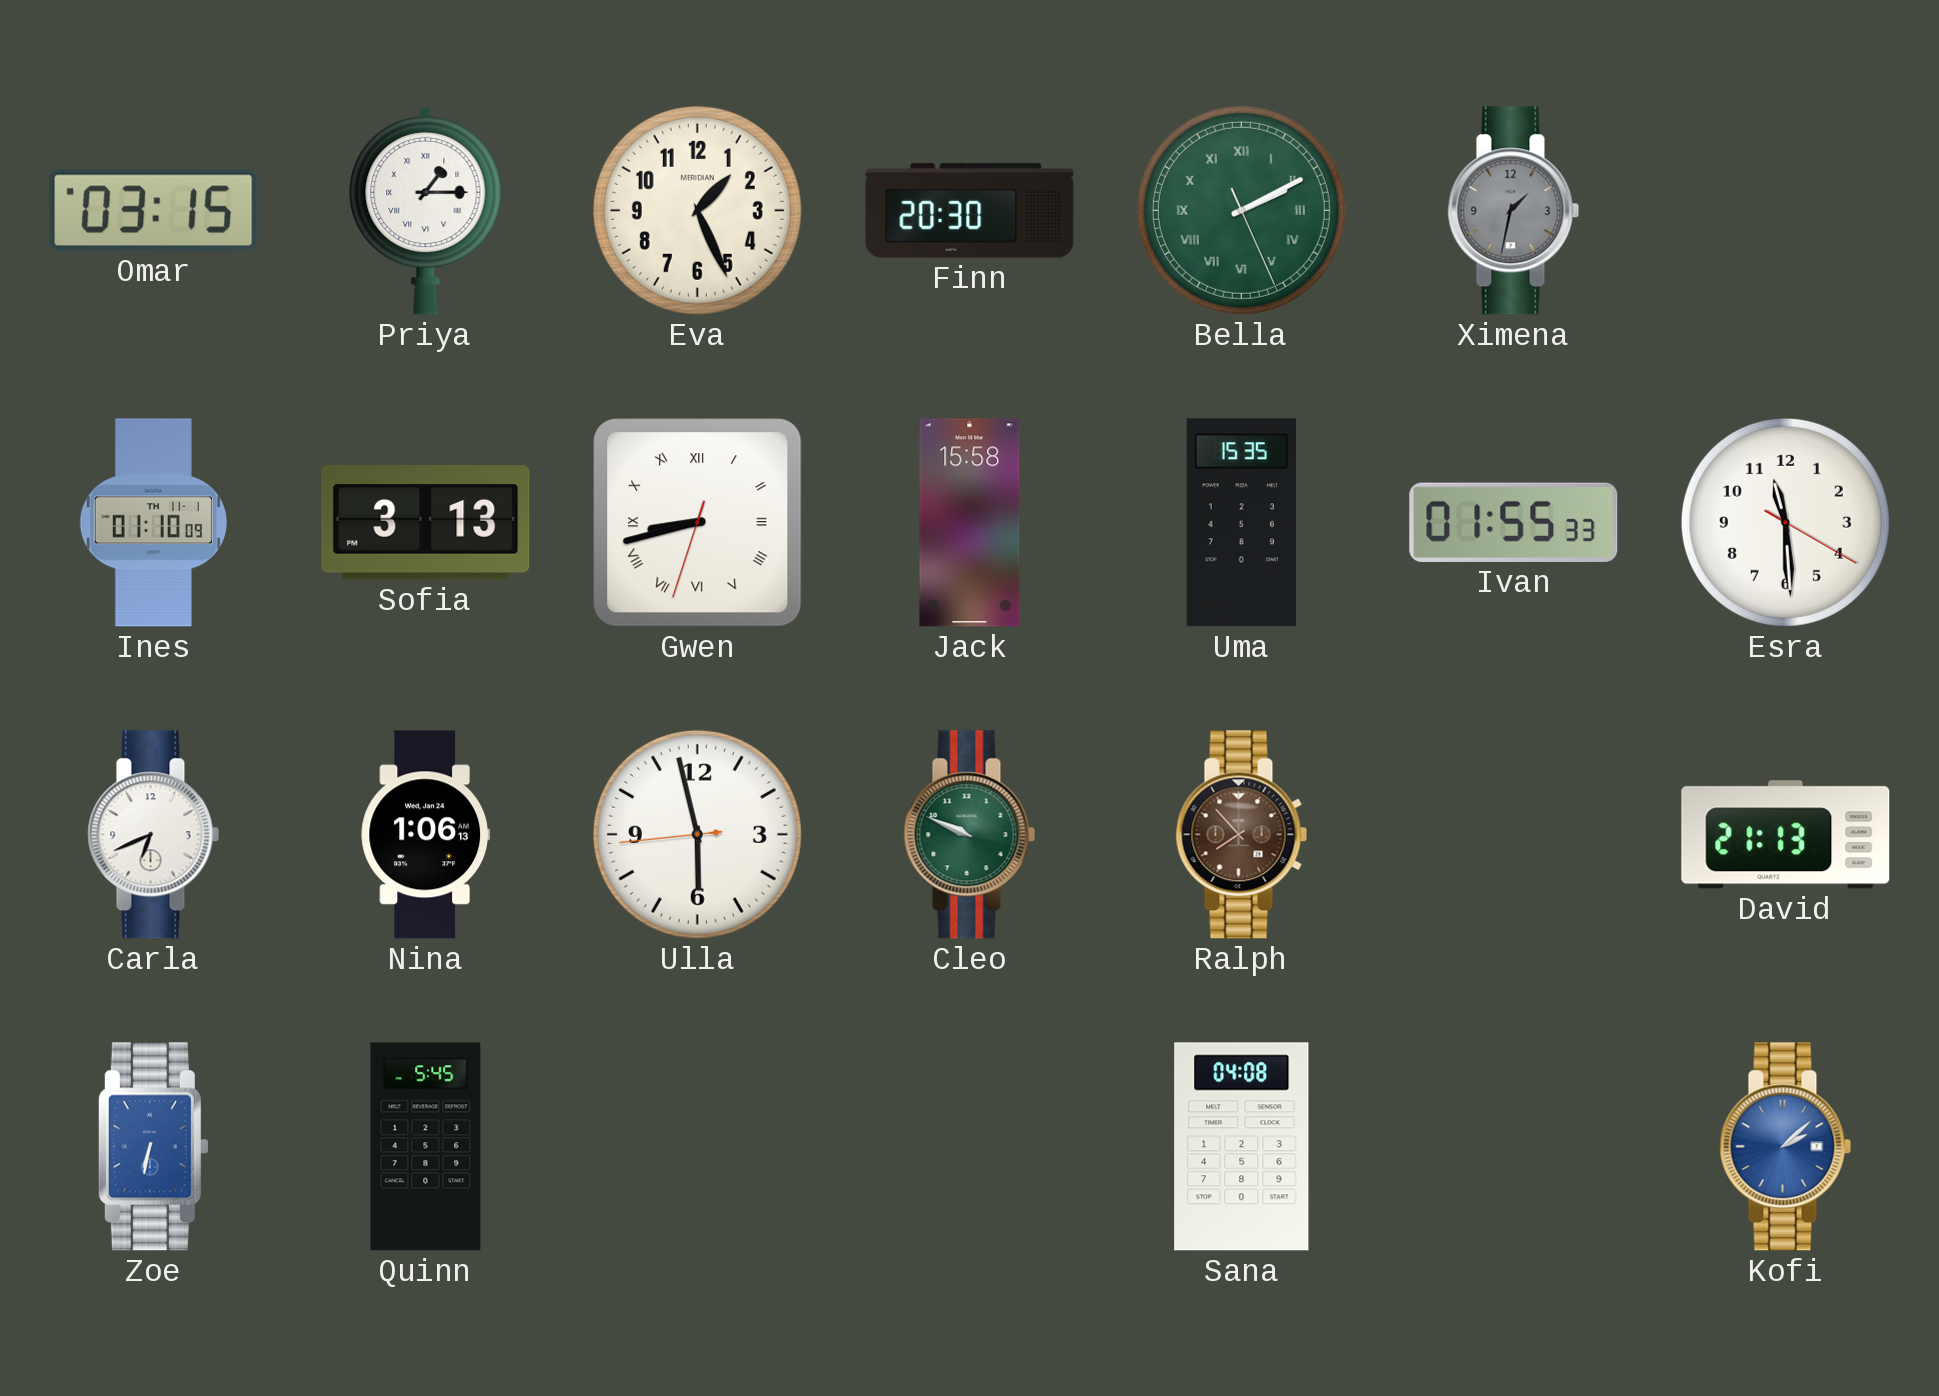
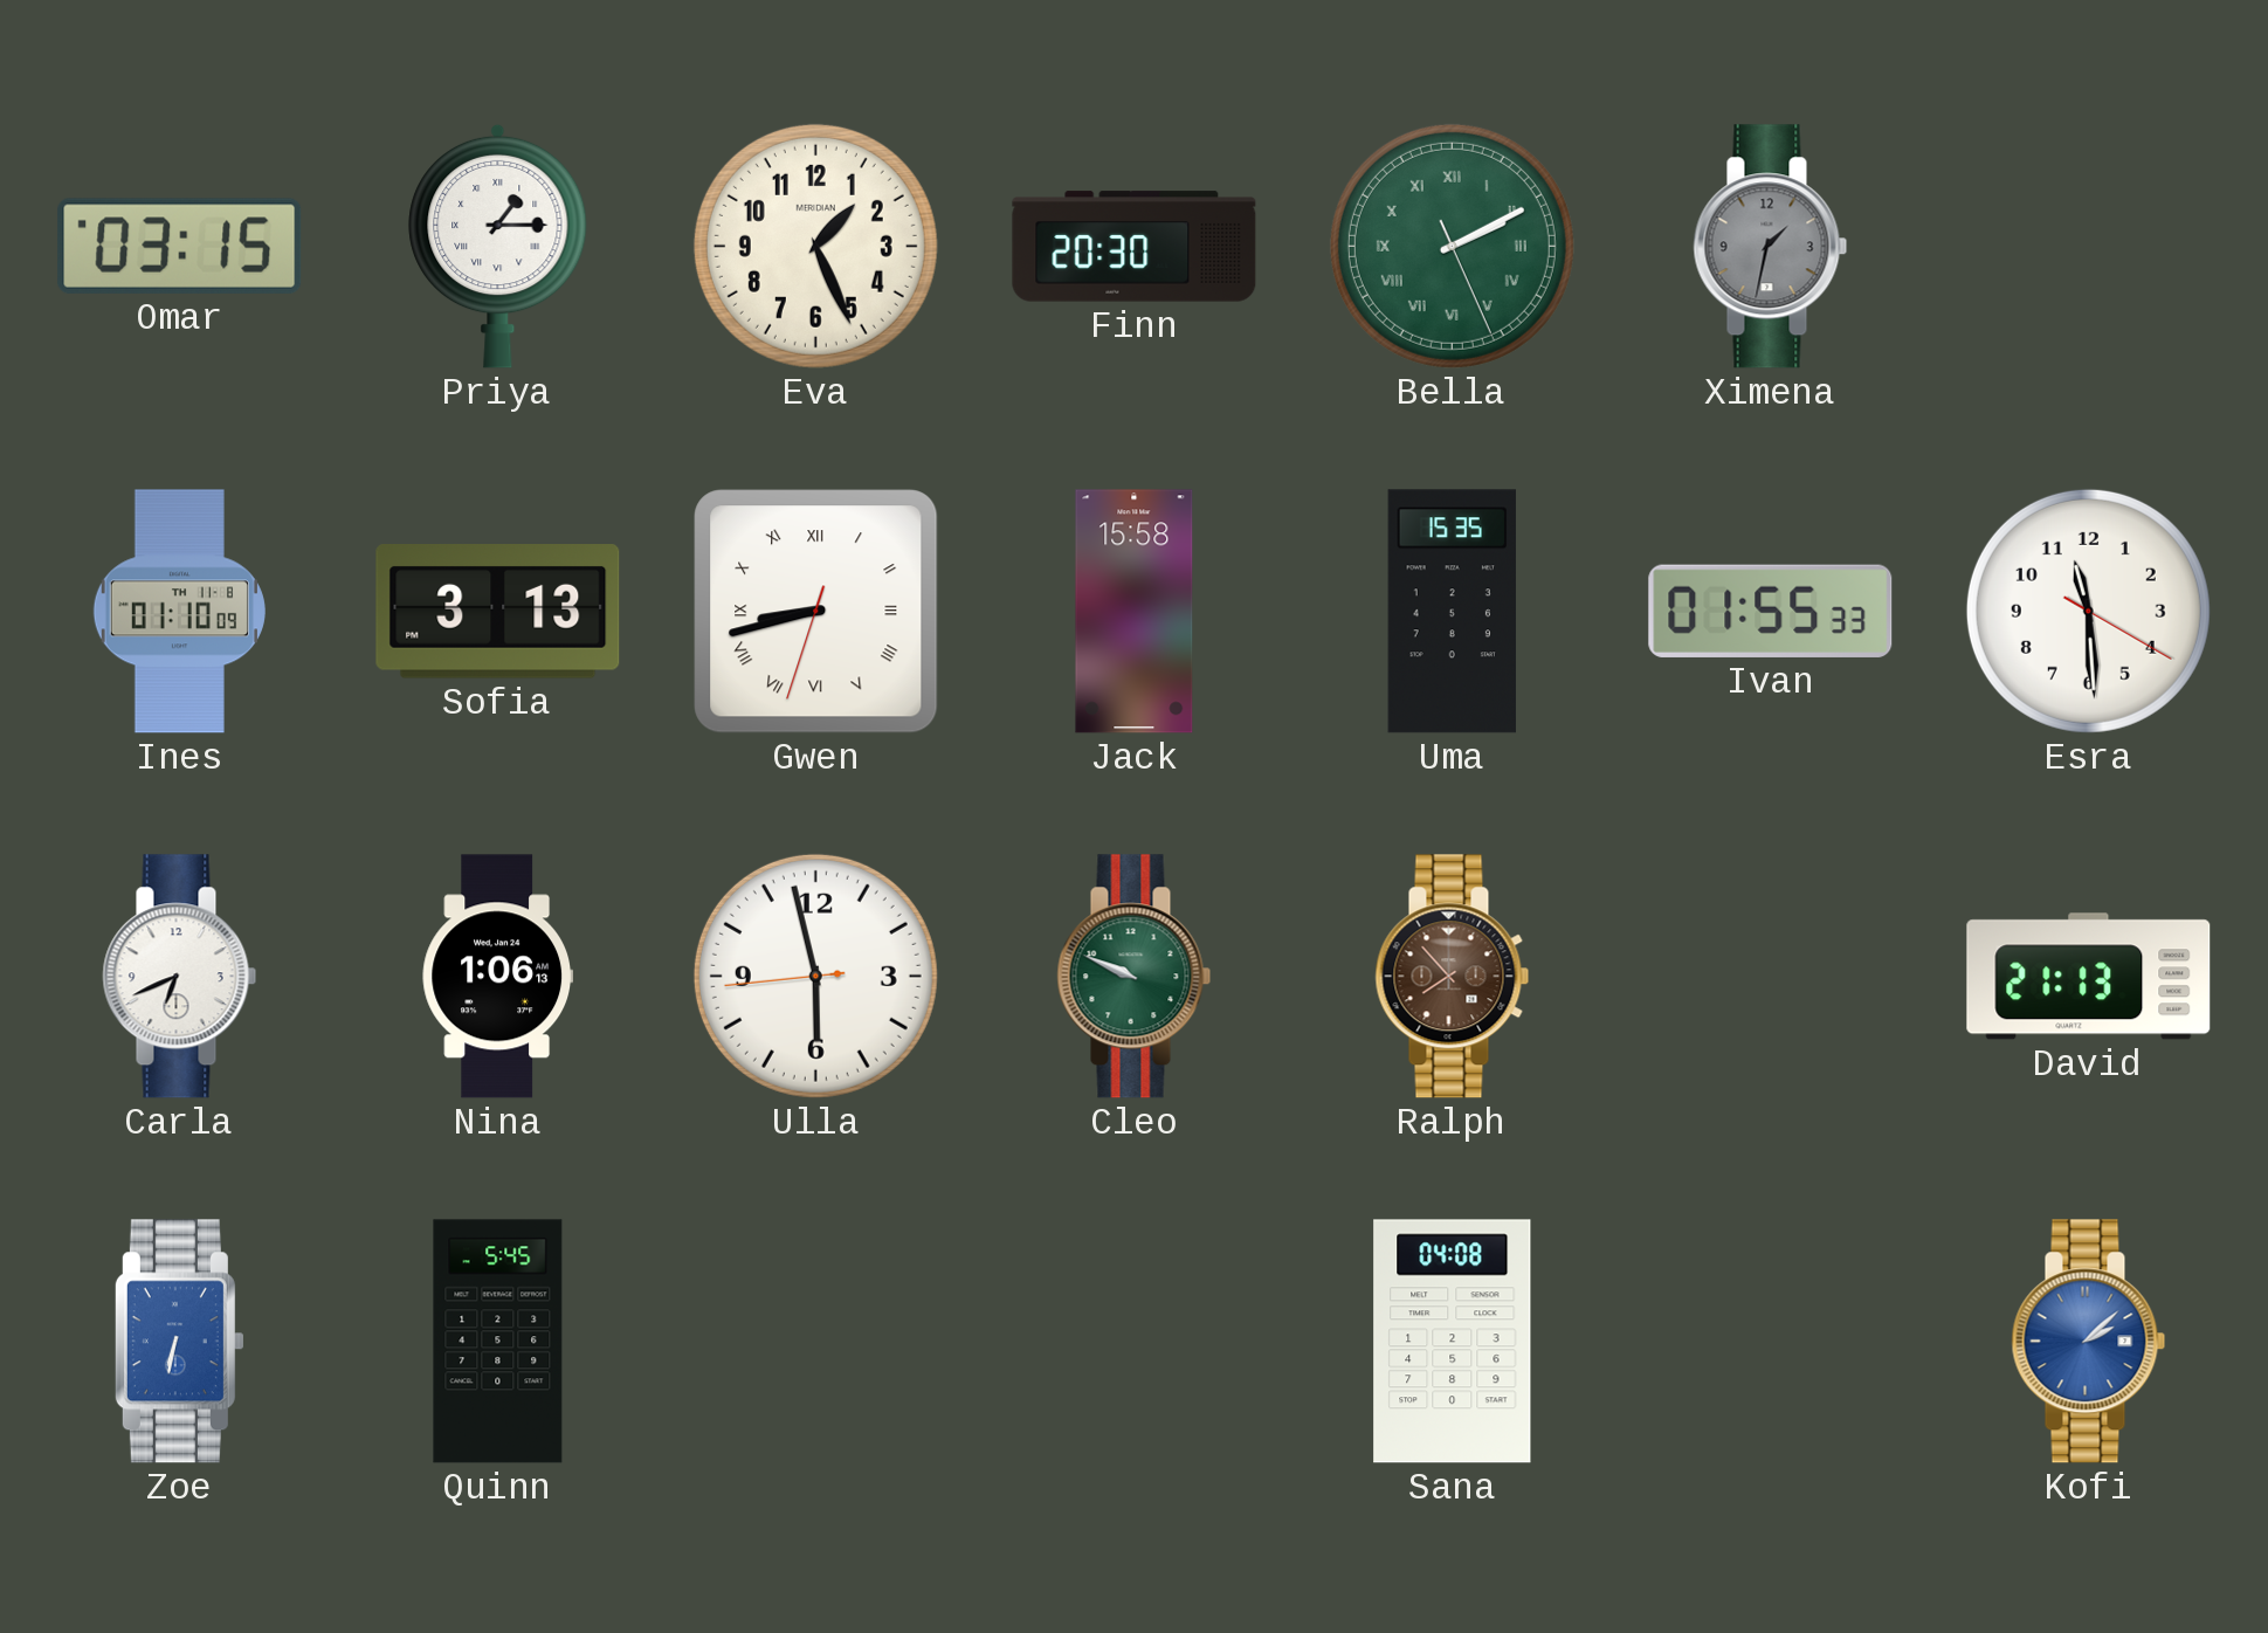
Ines date: TH 11-1 -> TH 11-8 (179, 612)
